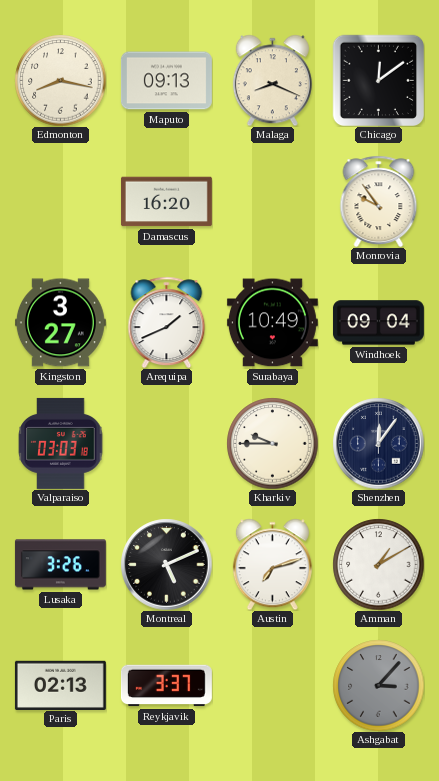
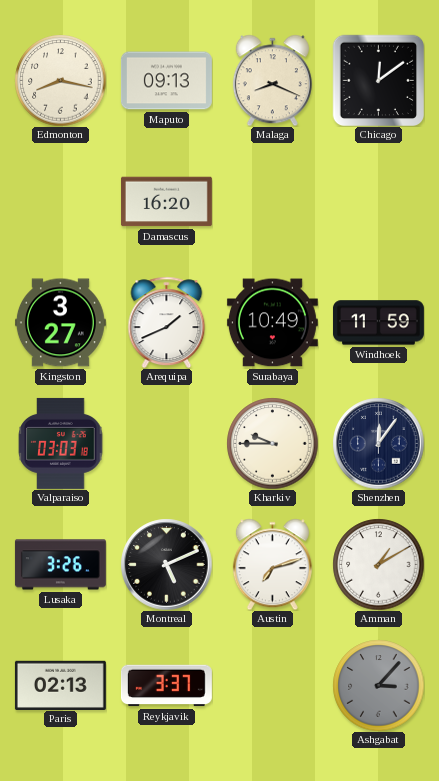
Monrovia: 9:54 -> none (379, 201)
Windhoek: 09:04 -> 11:59 (378, 323)
